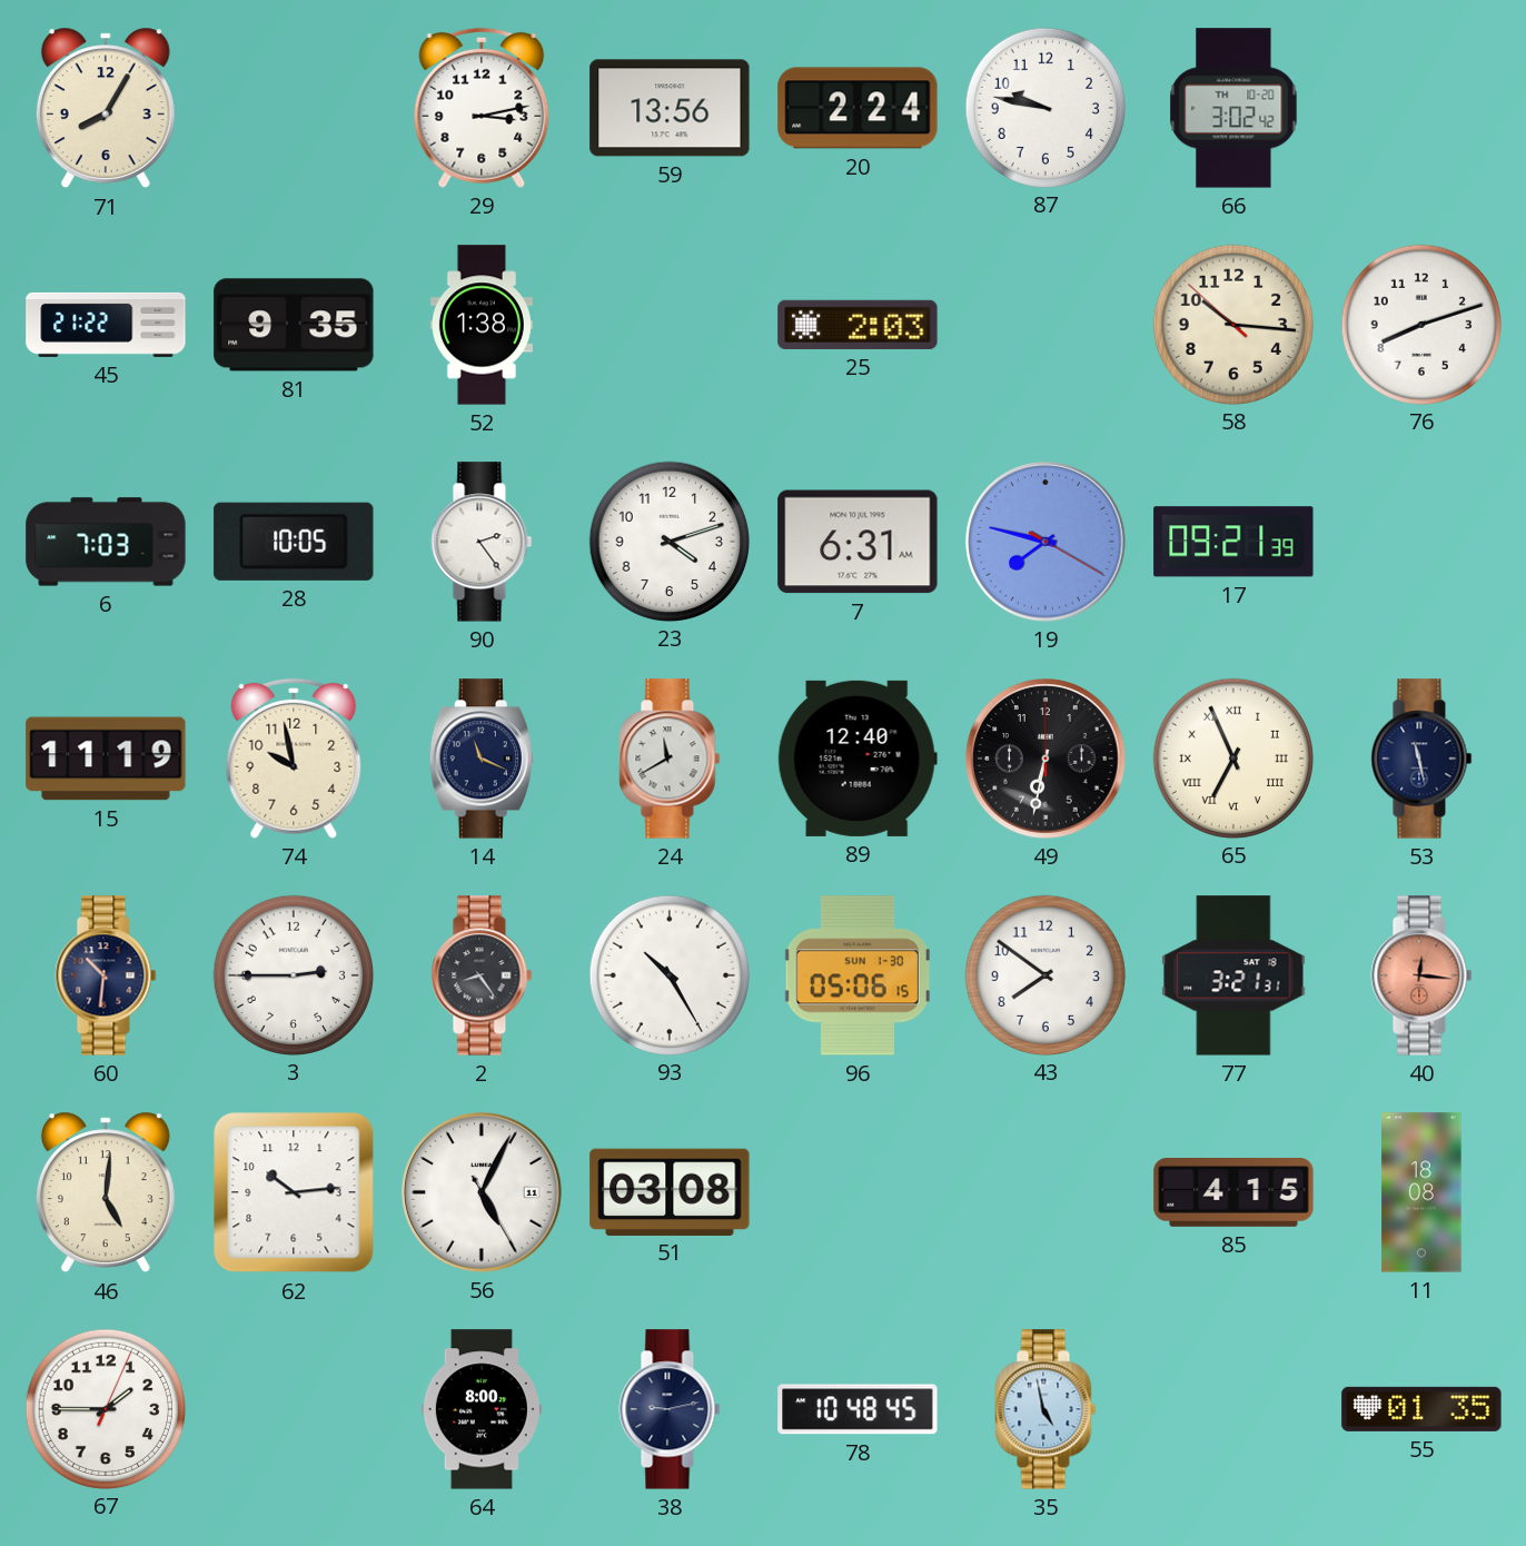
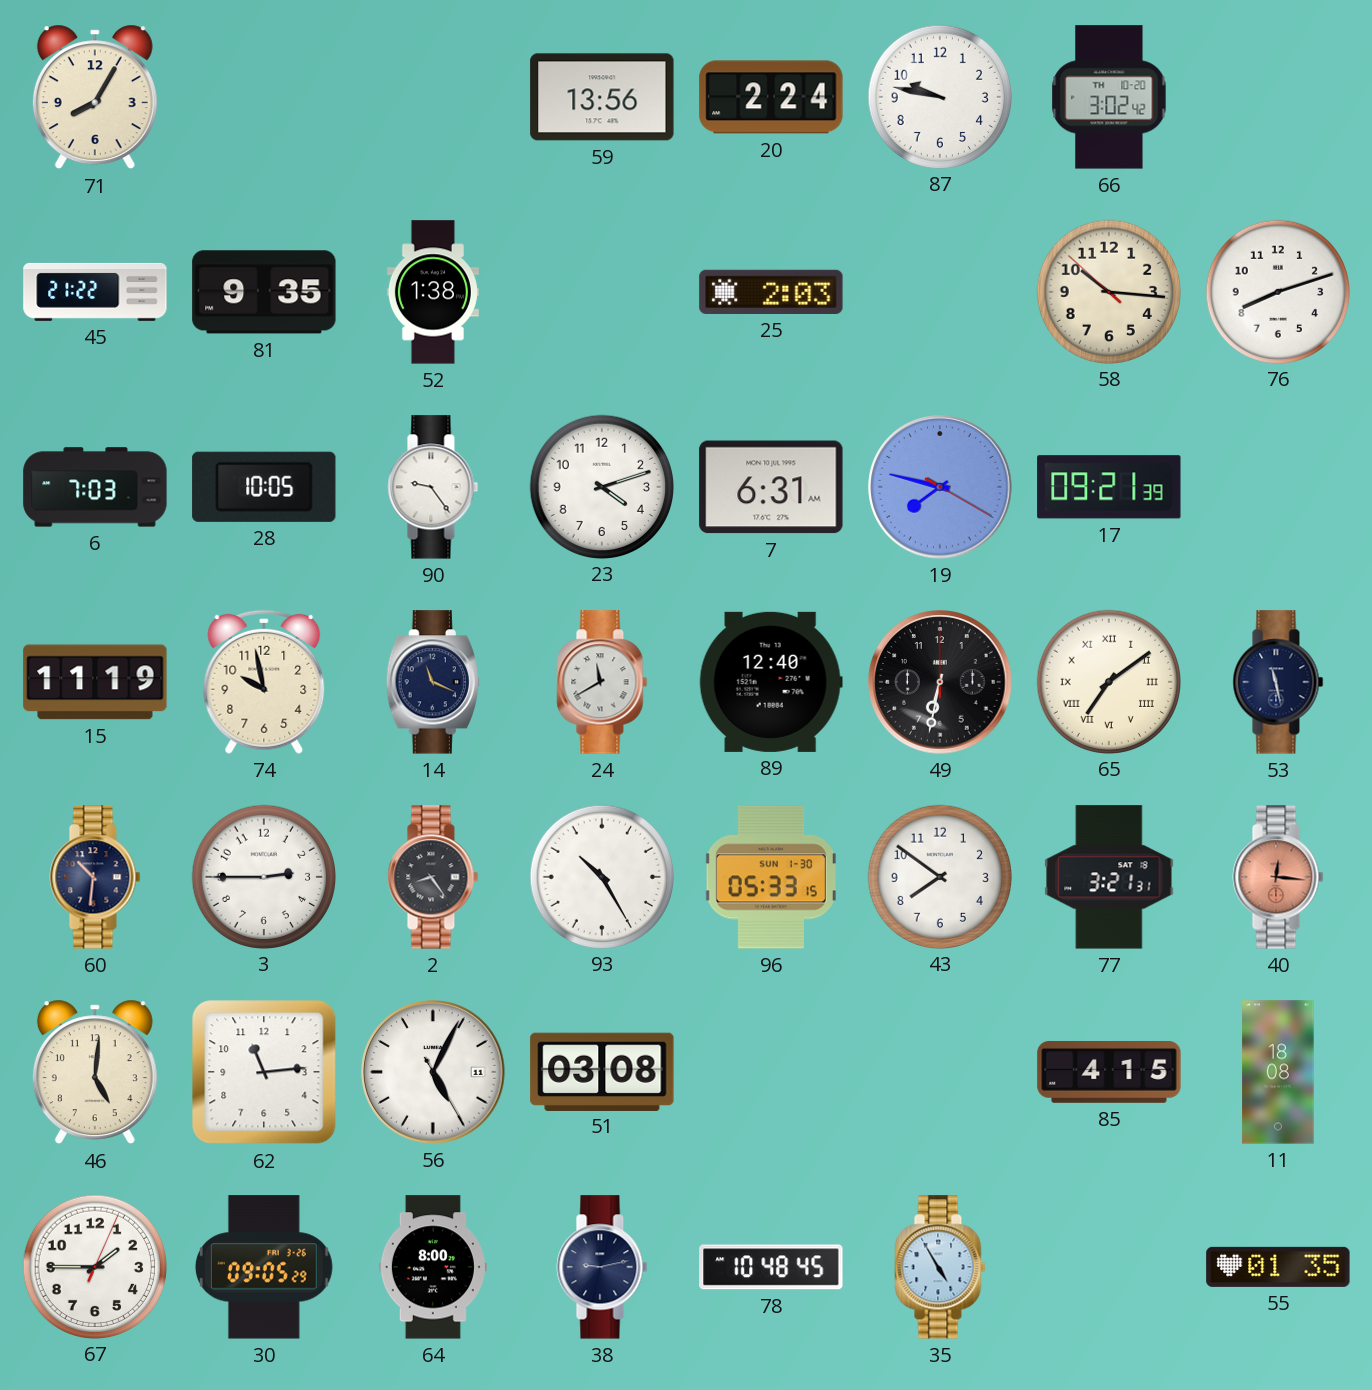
29: 3:13 -> none (482, 108)
90: 2:24 -> 9:24 (433, 487)
65: 6:56 -> 7:09 (1108, 681)
96: 05:06 -> 05:33 (771, 877)
62: 10:14 -> 11:14 (264, 1072)
30: none -> 09:05 (264, 1267)
35: 4:58 -> 4:55 (940, 1267)
